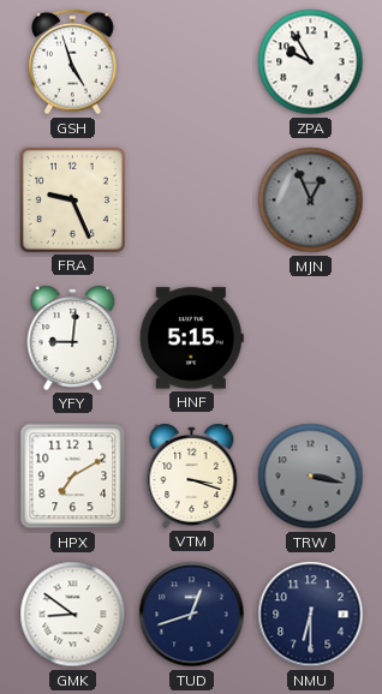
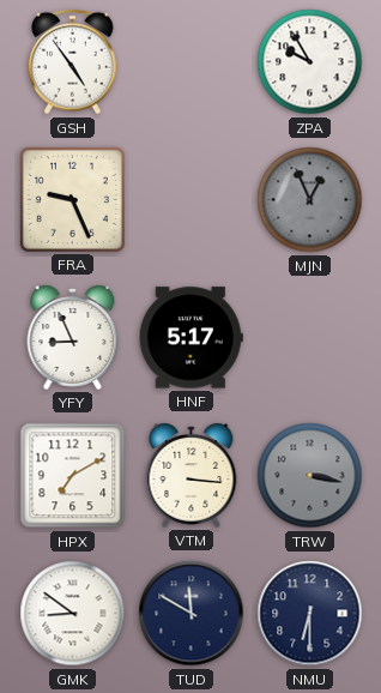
GSH: 4:57 -> 4:54 (73, 62)
YFY: 9:01 -> 8:56 (73, 337)
HNF: 5:15 -> 5:17 (190, 338)
VTM: 3:18 -> 3:16 (192, 475)
TUD: 12:42 -> 11:50 (192, 614)
